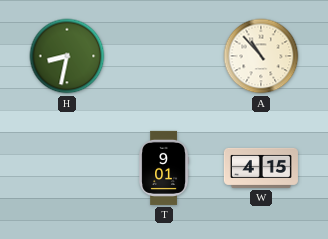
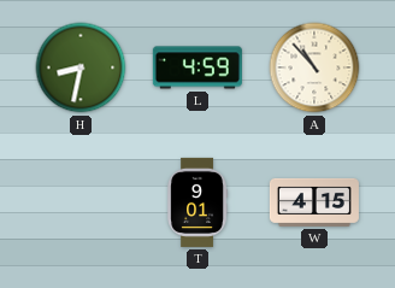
L: none -> 4:59 (197, 67)
